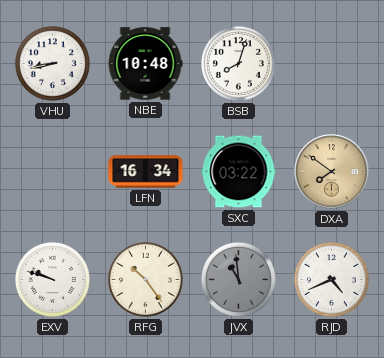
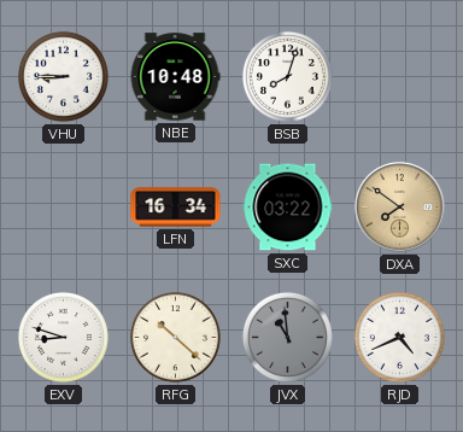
VHU: 8:43 -> 8:45 (63, 76)
EXV: 9:48 -> 8:48 (63, 337)
RFG: 10:24 -> 10:22 (175, 337)
